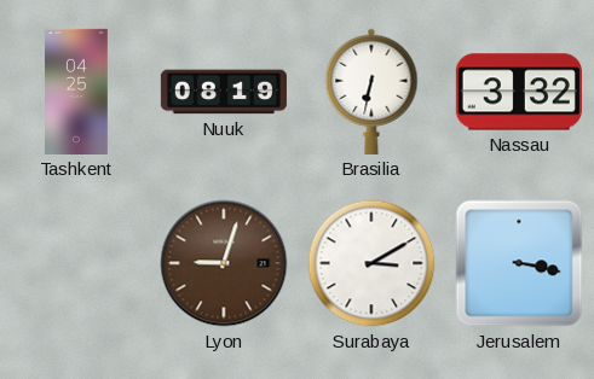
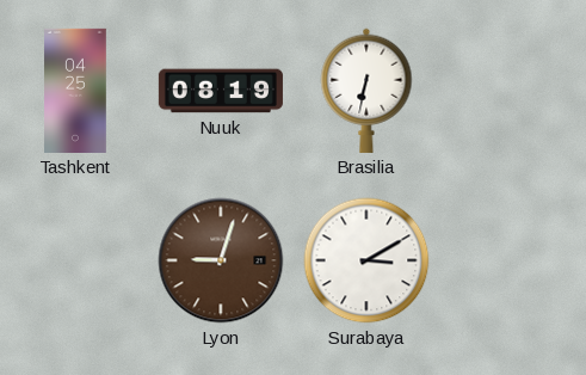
Nassau: 3:32 -> none (519, 92)
Jerusalem: 3:17 -> none (519, 263)
